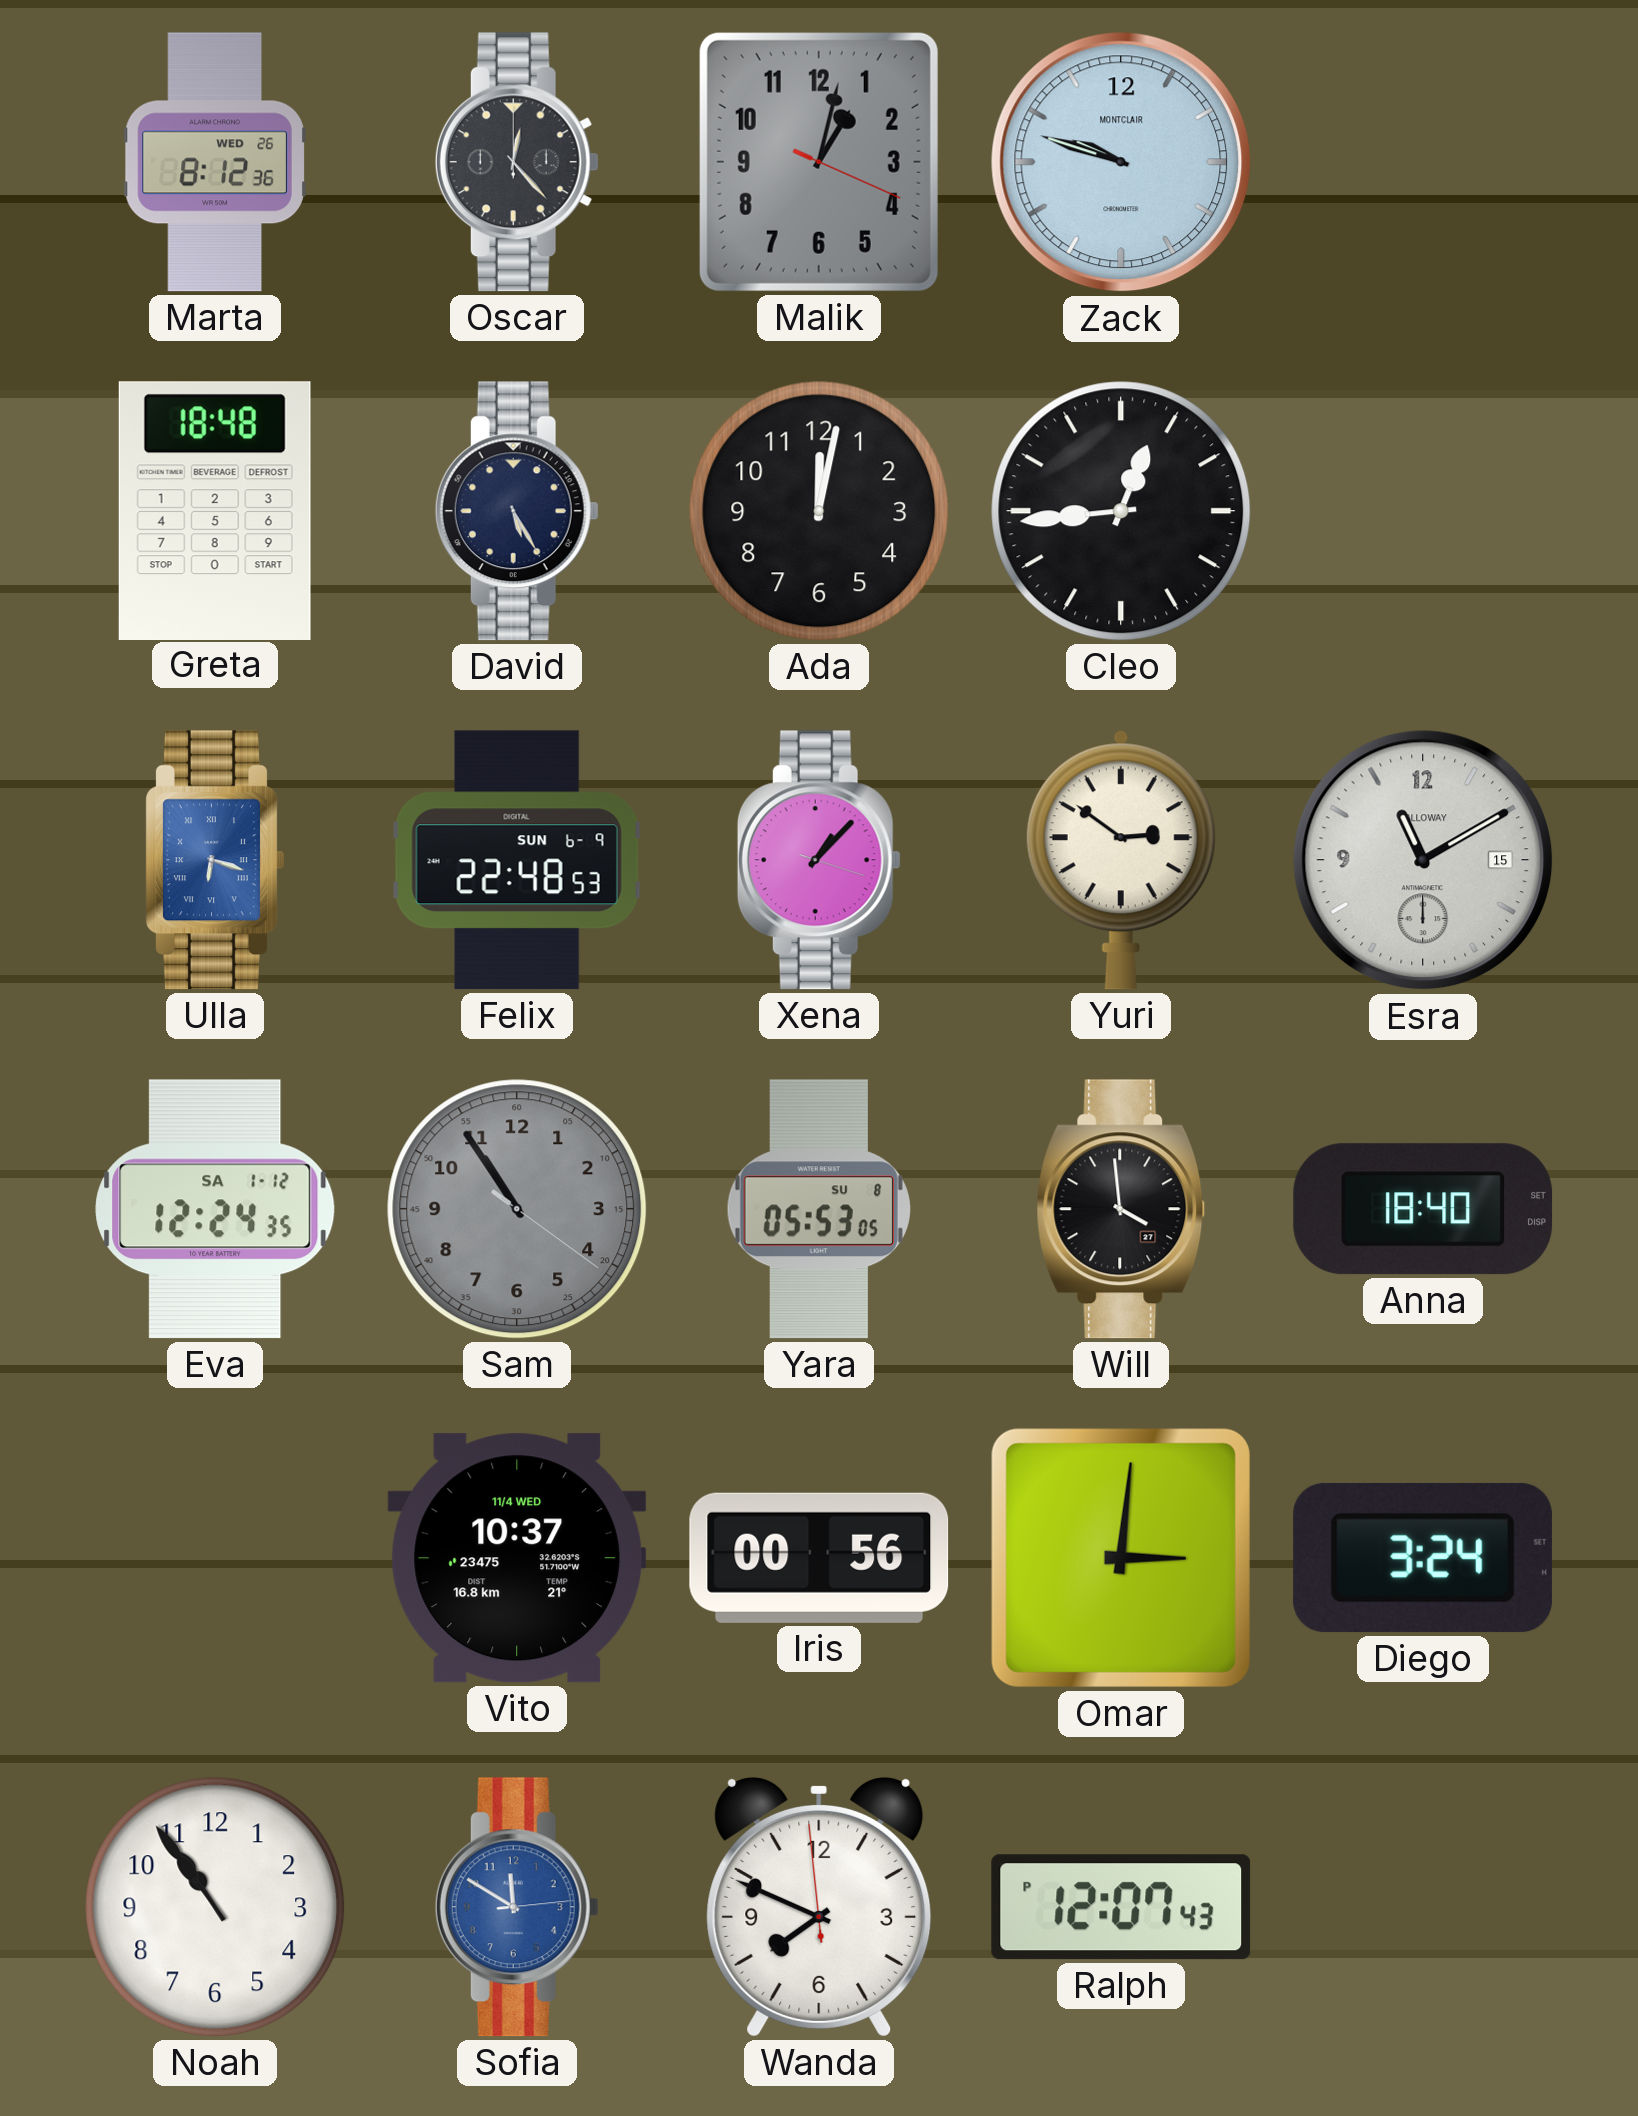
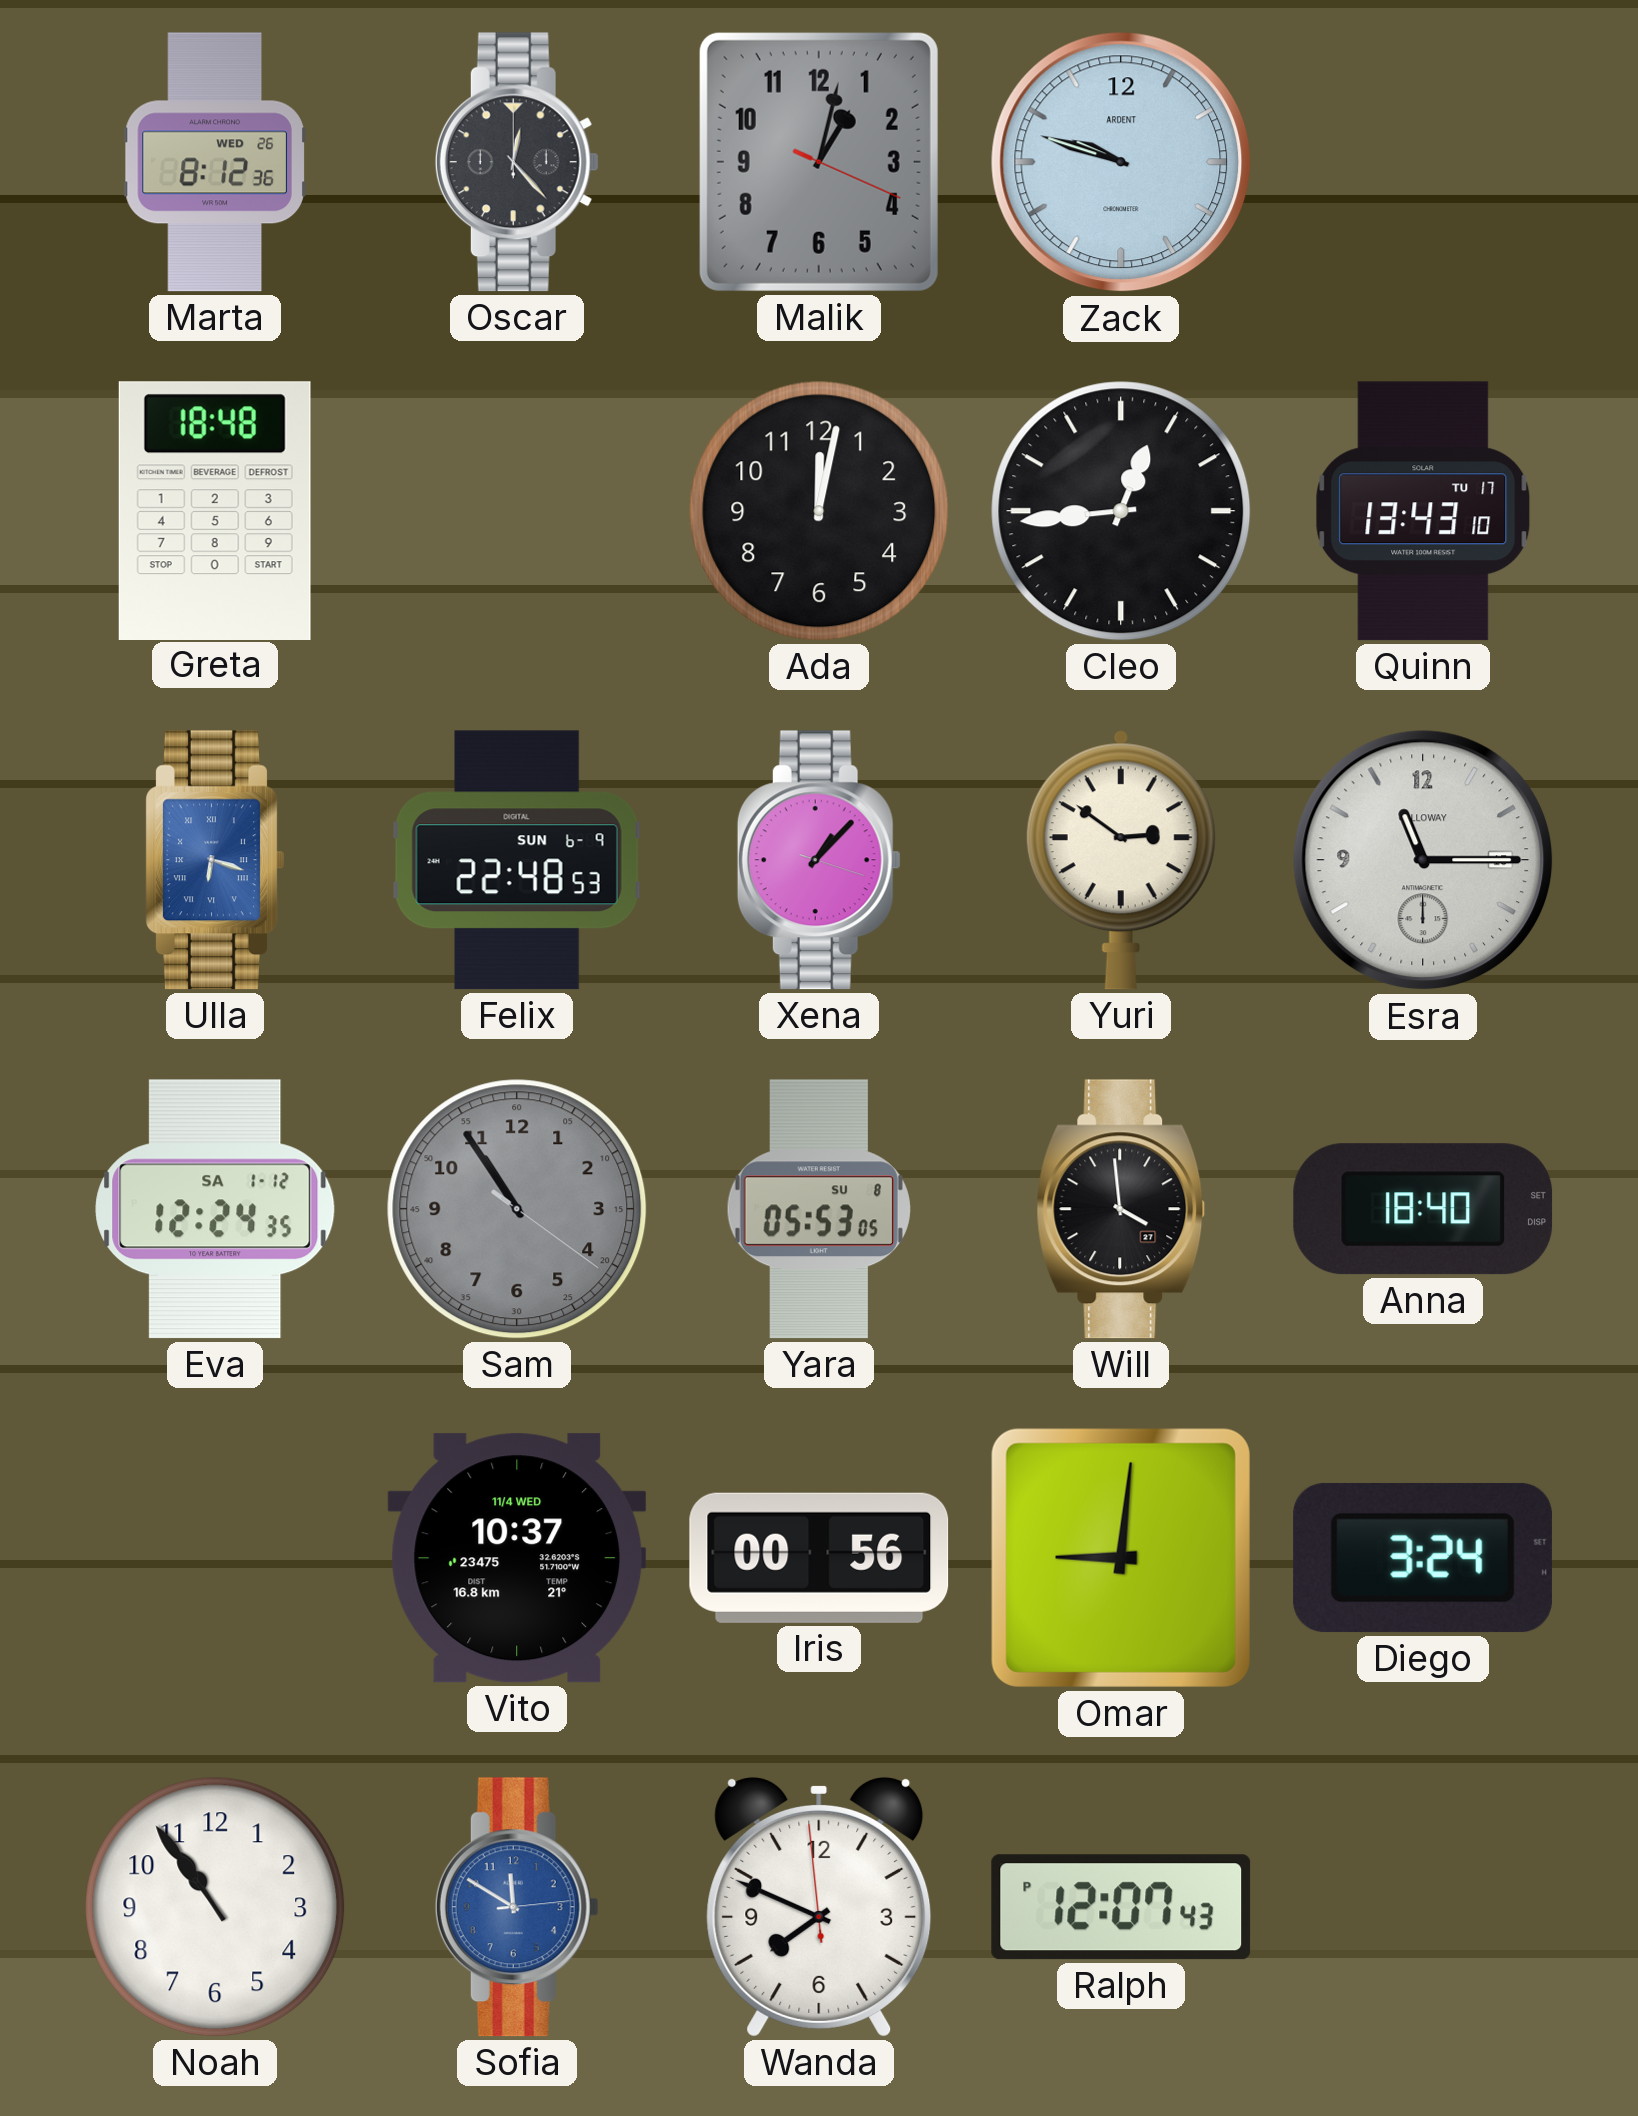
Zack brand: MONTCLAIR -> ARDENT (1121, 162)
David: 5:25 -> none (517, 511)
Quinn: none -> 13:43 (1423, 511)
Esra: 11:10 -> 11:15 (1423, 860)
Omar: 3:01 -> 9:01 (1121, 1558)
